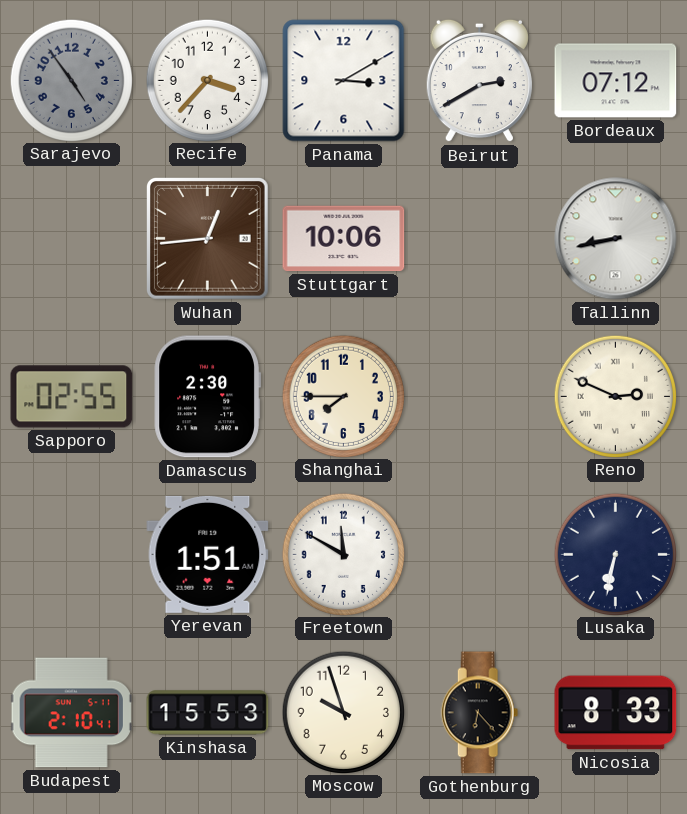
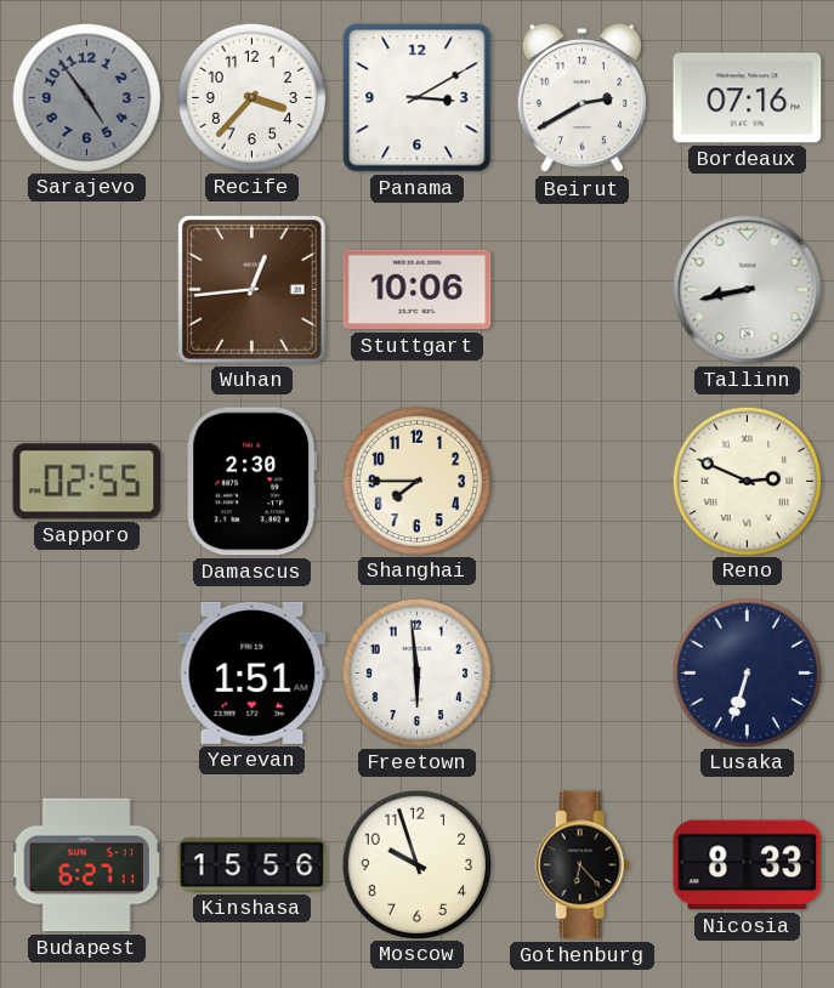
Bordeaux: 07:12 -> 07:16 (748, 98)
Freetown: 11:50 -> 5:59 (416, 672)
Lusaka: 6:32 -> 6:33 (747, 672)
Budapest: 2:10 -> 6:27 (86, 865)
Kinshasa: 15:53 -> 15:56 (253, 865)
